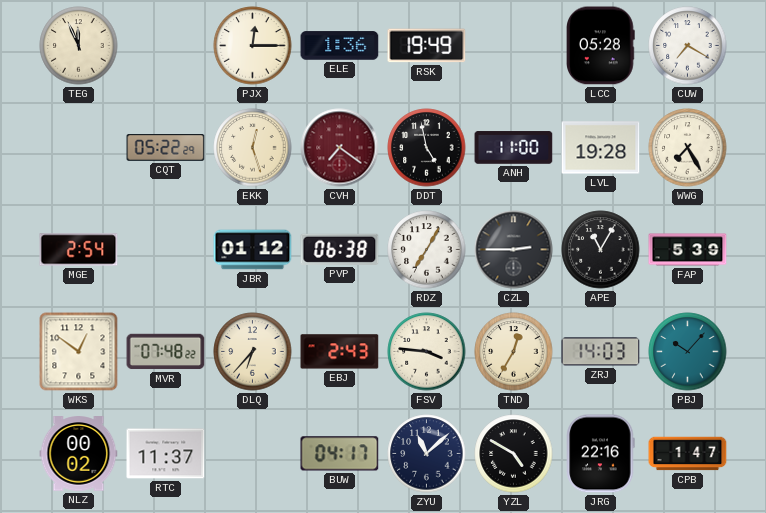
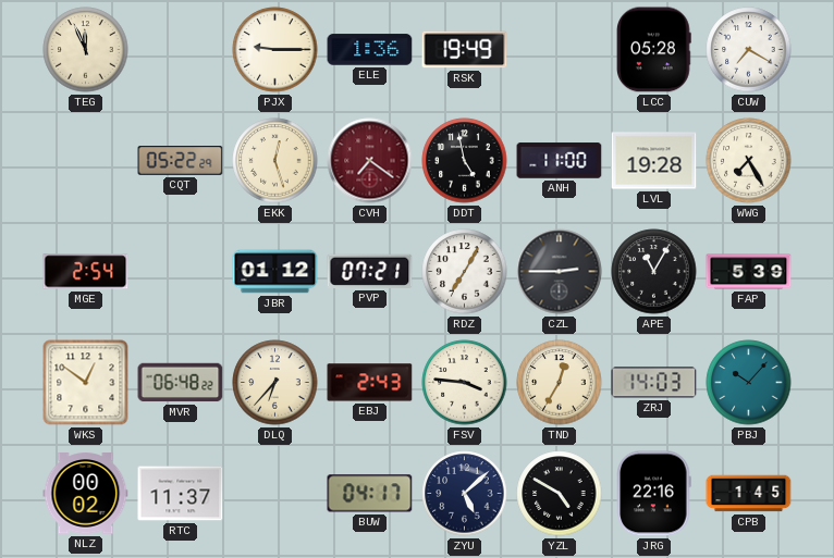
PJX: 12:15 -> 9:15 (275, 50)
PVP: 06:38 -> 07:21 (370, 271)
MVR: 07:48 -> 06:48 (181, 383)
ZYU: 11:08 -> 5:08 (465, 494)
CPB: 1:47 -> 1:45 (749, 494)
